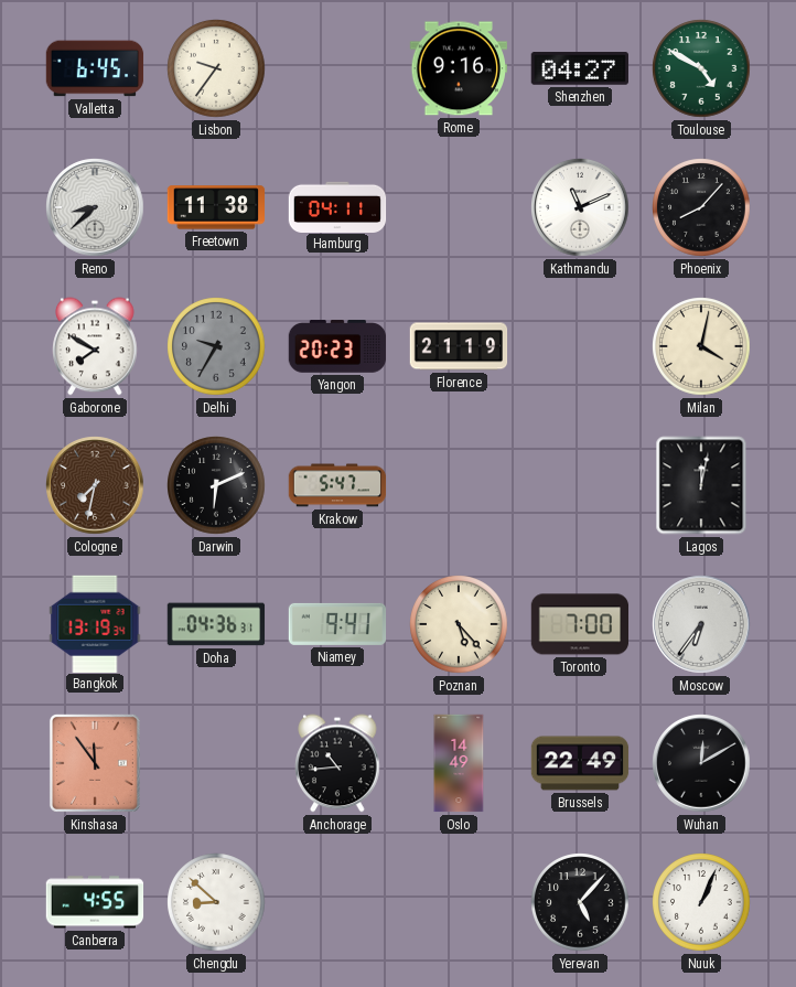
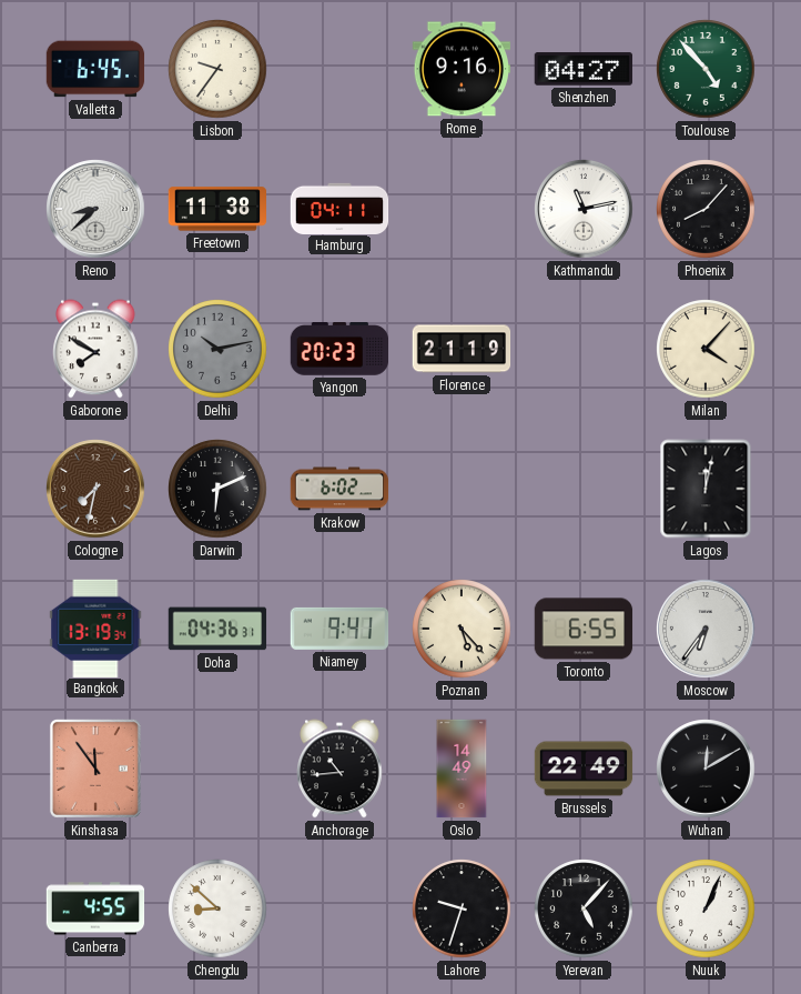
Toulouse: 4:50 -> 4:53 (706, 69)
Kathmandu: 11:11 -> 11:13 (584, 209)
Delhi: 9:35 -> 10:13 (217, 349)
Milan: 4:02 -> 4:07 (706, 349)
Krakow: 5:47 -> 6:02 (339, 489)
Toronto: 7:00 -> 6:55 (584, 629)
Lahore: none -> 9:33 (462, 908)
